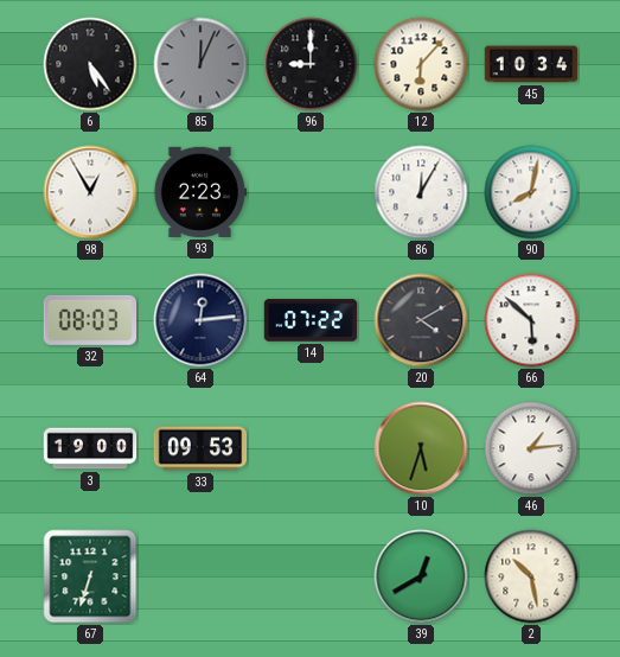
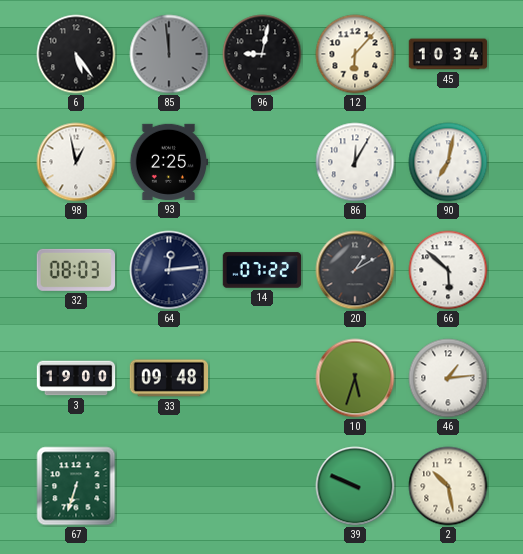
85: 12:04 -> 11:59 (169, 54)
96: 9:00 -> 9:02 (262, 54)
98: 12:55 -> 12:58 (76, 162)
93: 2:23 -> 2:25 (169, 162)
90: 8:02 -> 7:02 (448, 162)
20: 4:10 -> 1:10 (355, 270)
33: 09:53 -> 09:48 (169, 378)
39: 12:40 -> 9:49 (355, 486)
